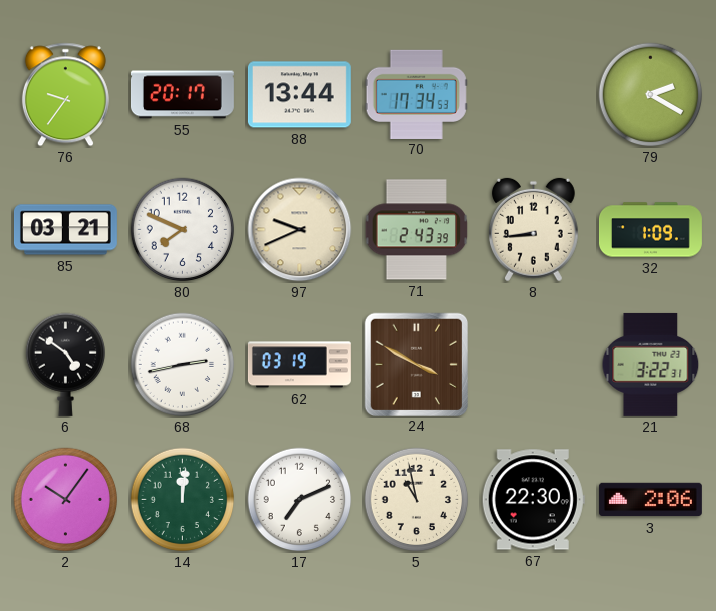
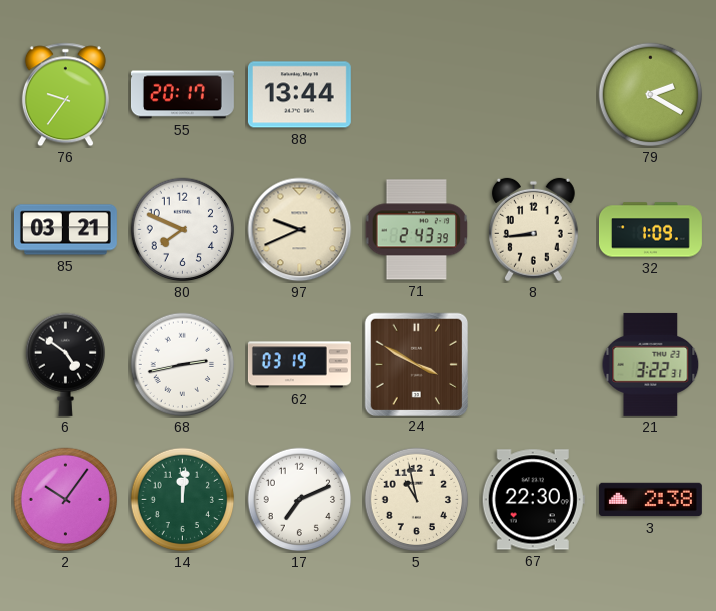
70: 17:34 -> none (416, 94)
3: 2:06 -> 2:38 (650, 500)
